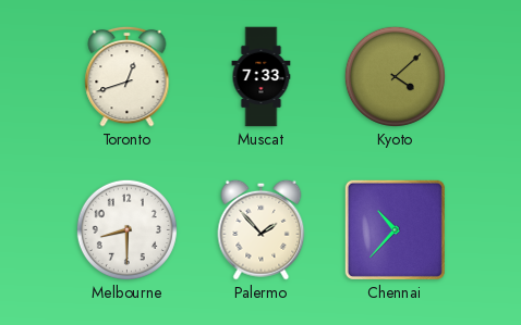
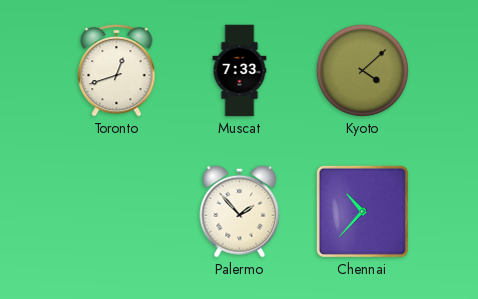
Melbourne: 8:30 -> none (126, 229)
